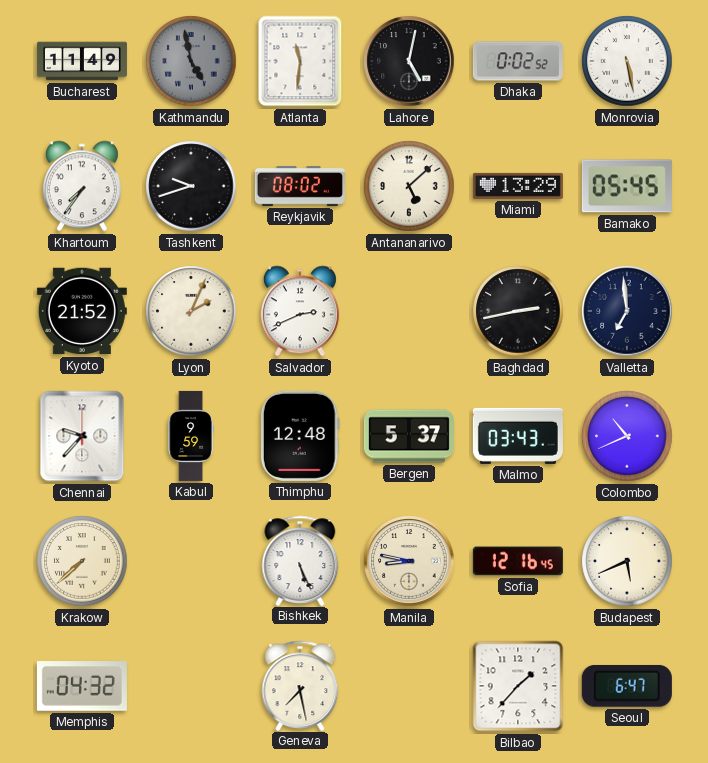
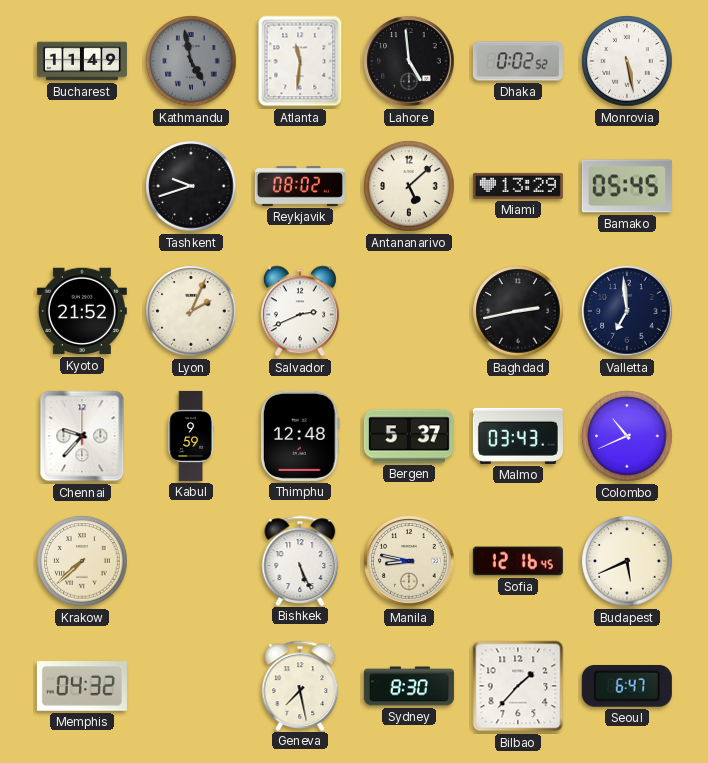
Lahore: 5:02 -> 4:59 (409, 61)
Khartoum: 7:36 -> none (82, 186)
Sydney: none -> 8:30 (409, 686)
